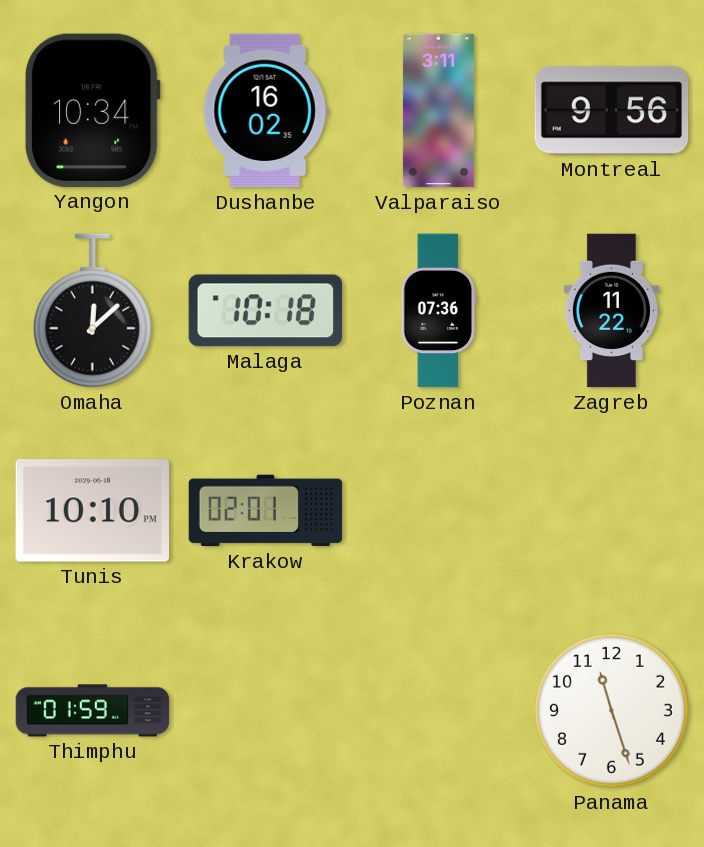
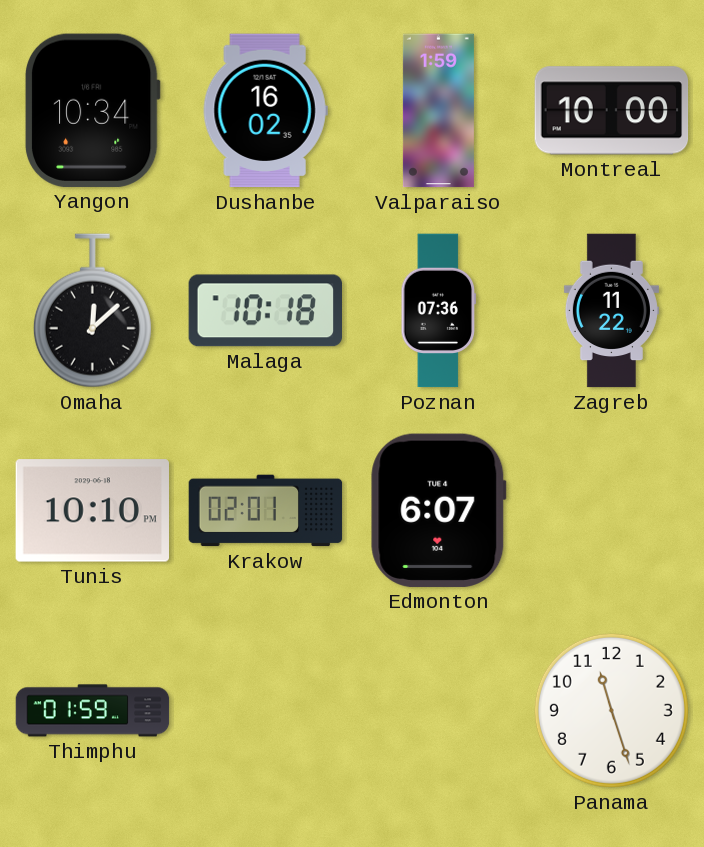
Valparaiso: 3:11 -> 1:59 (438, 111)
Montreal: 9:56 -> 10:00 (612, 111)
Edmonton: none -> 6:07 (439, 510)
